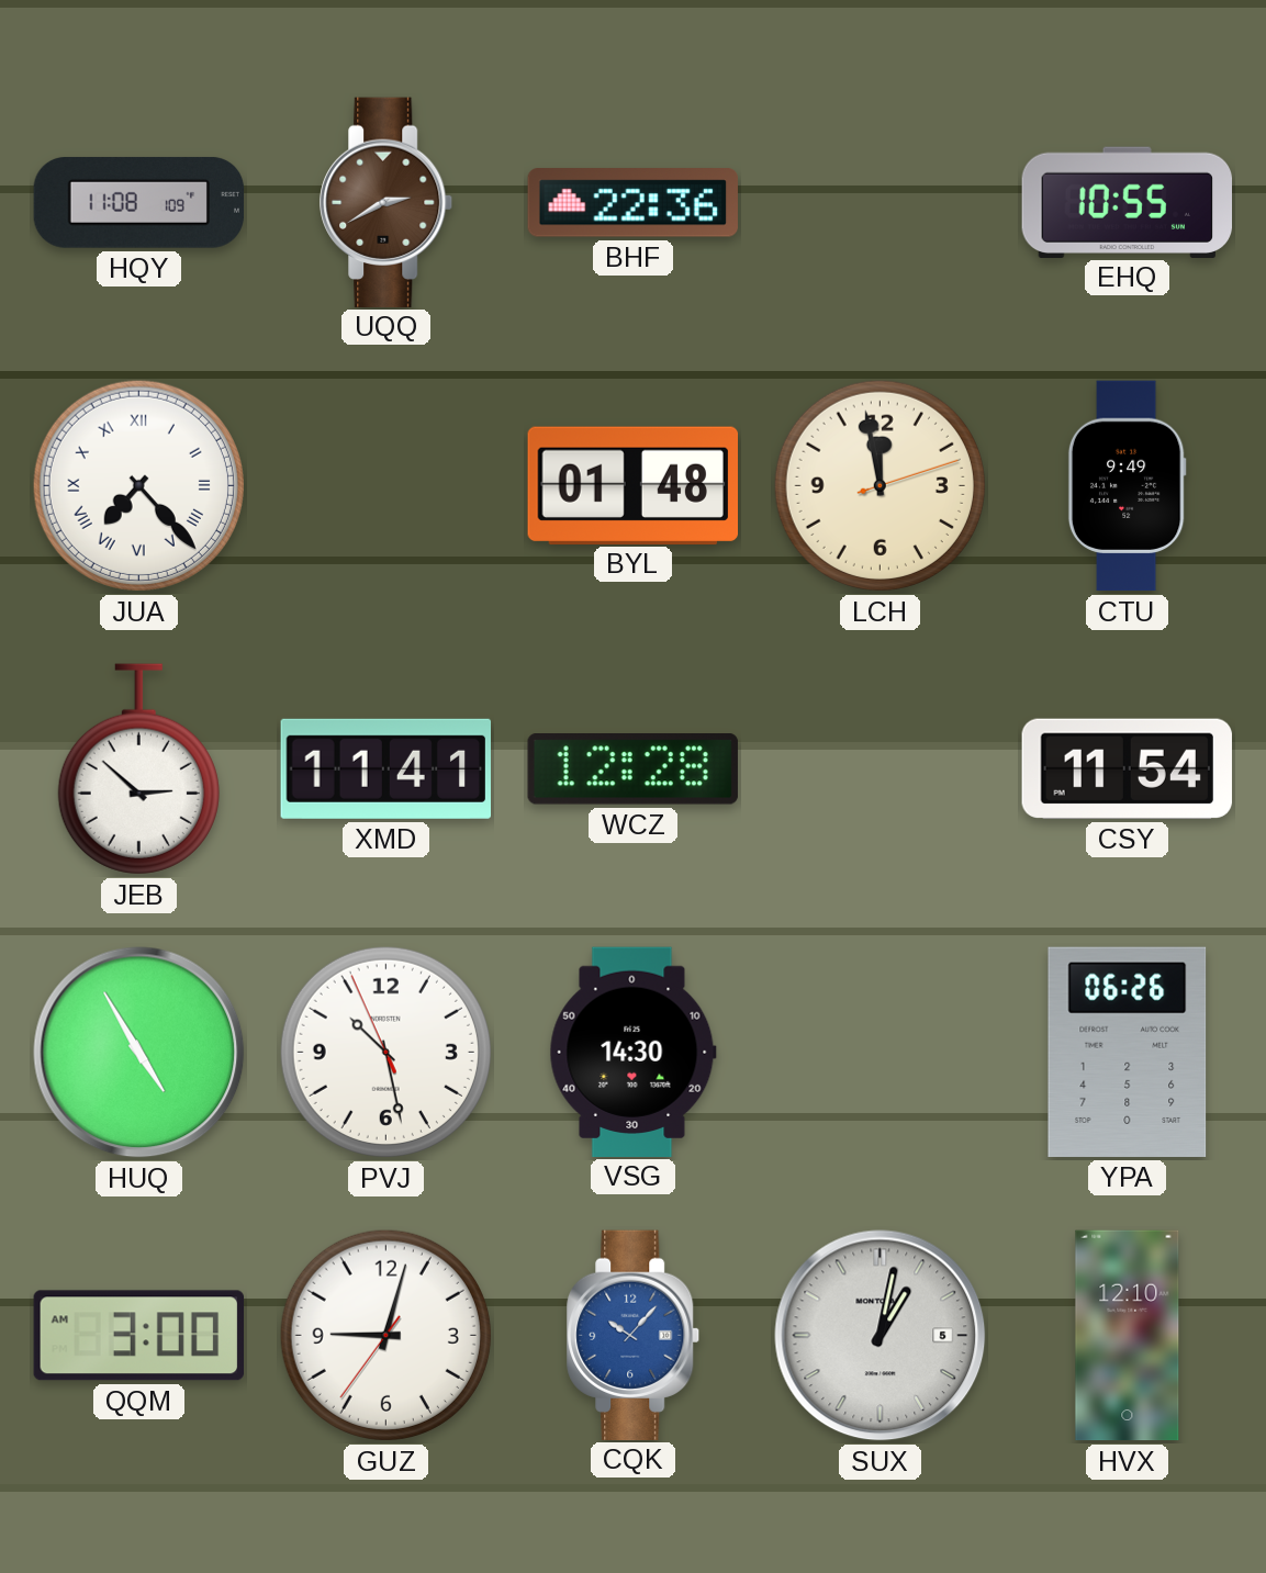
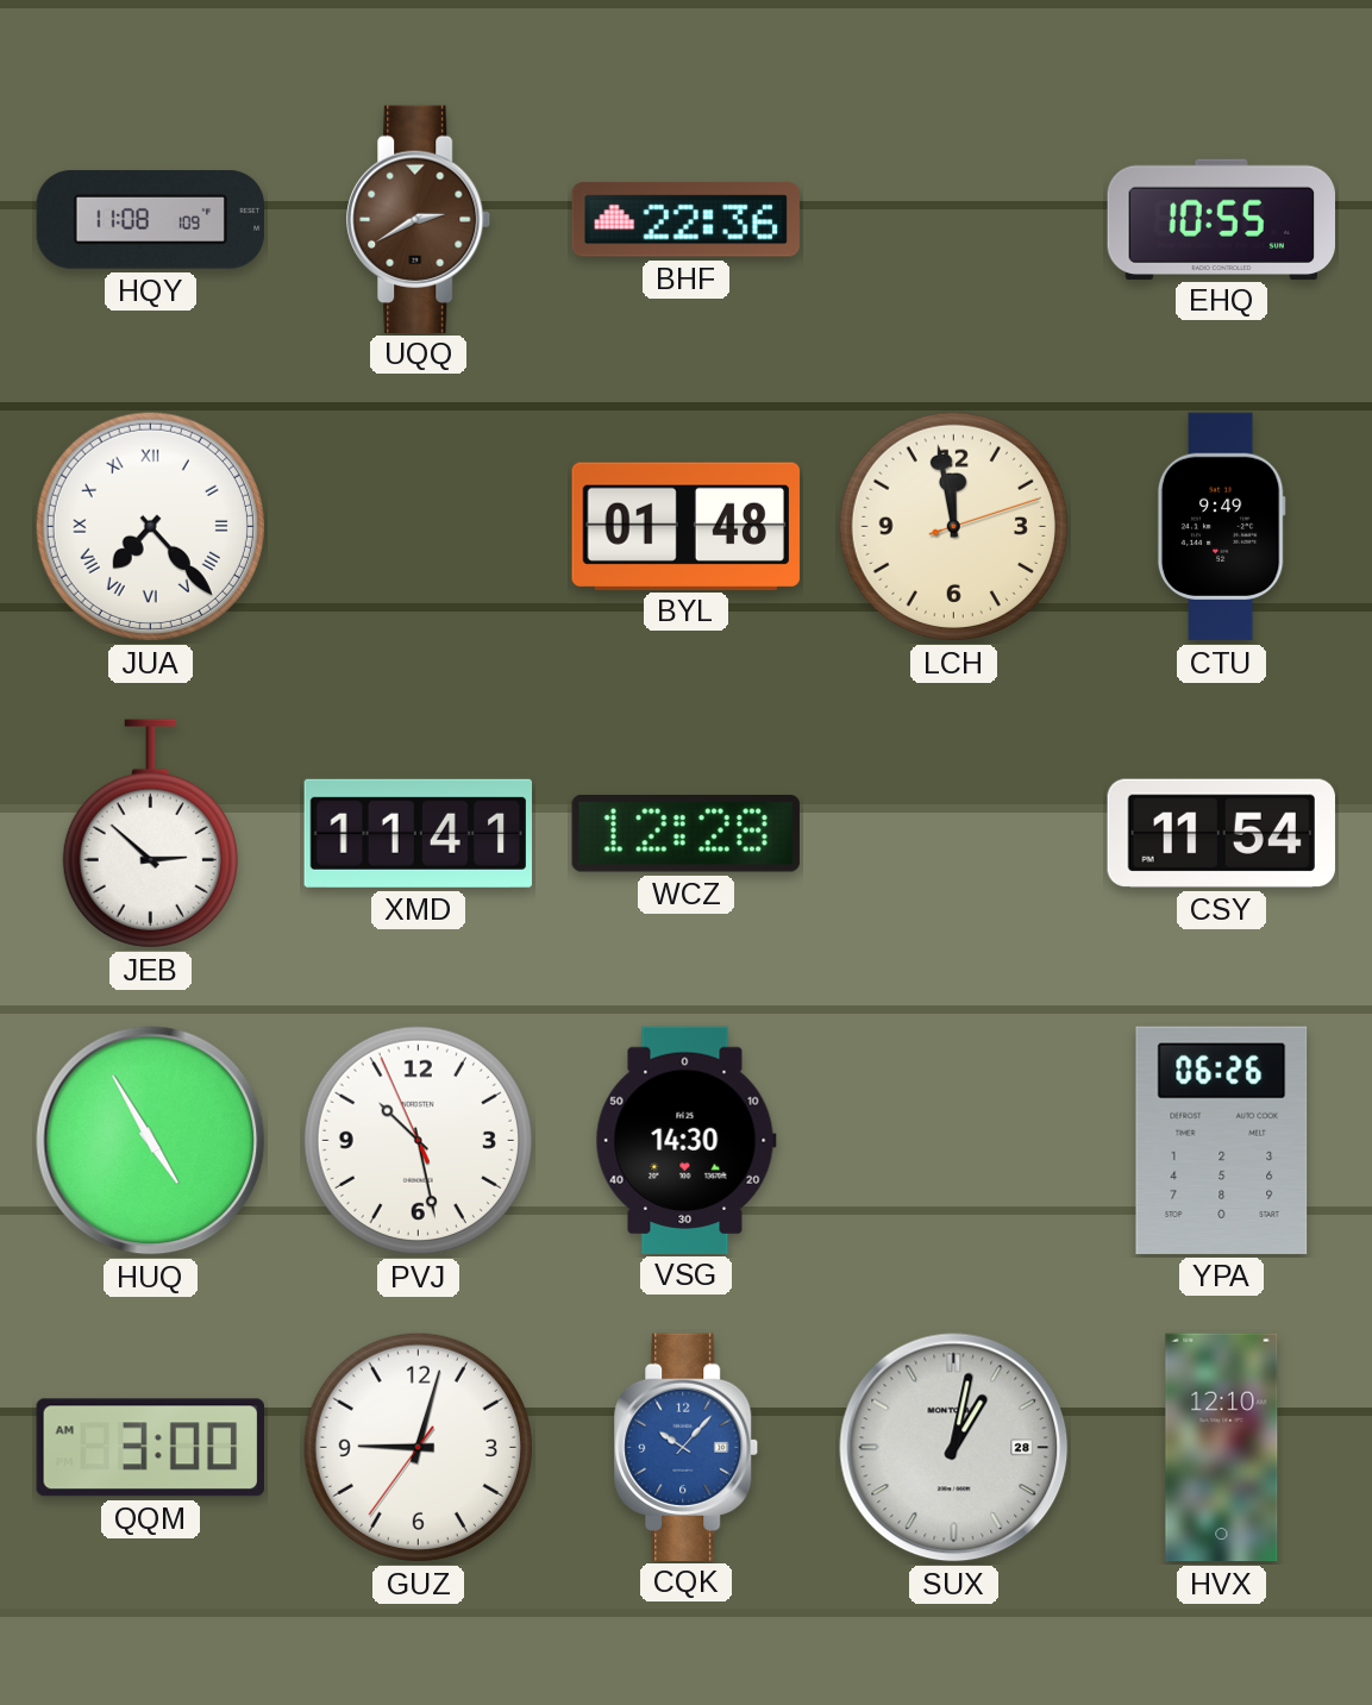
SUX date: 5 -> 28 (954, 1448)
